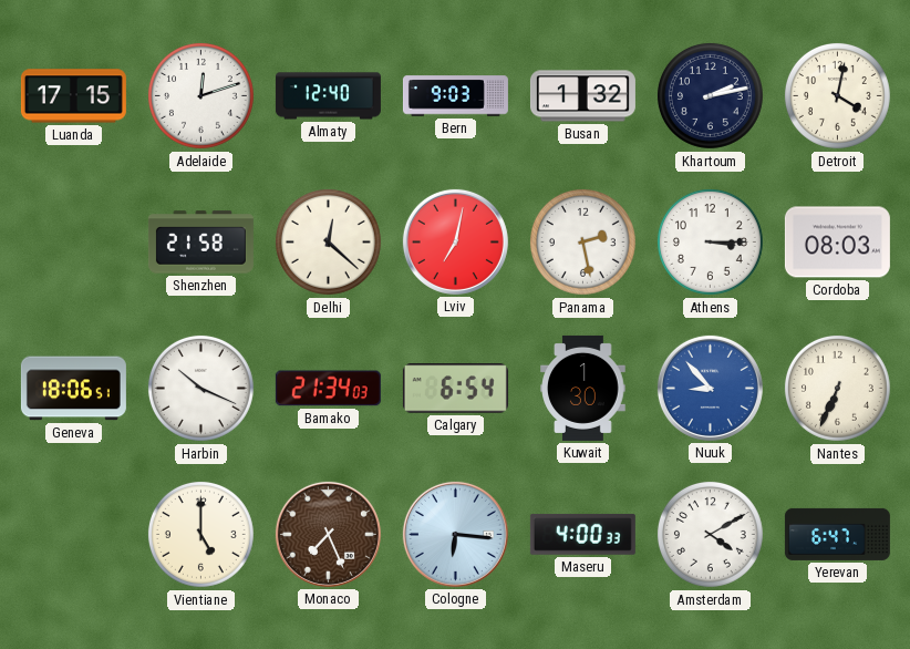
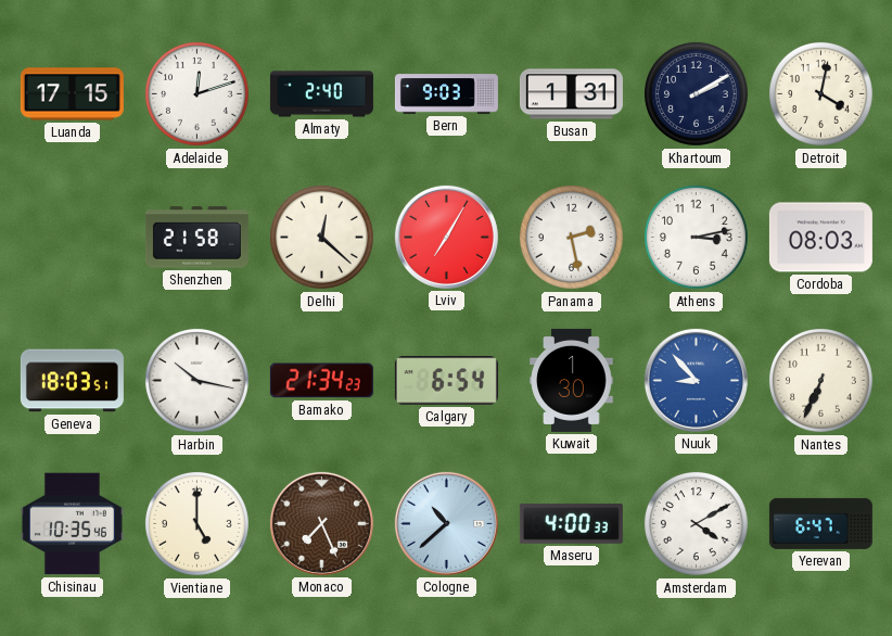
Almaty: 12:40 -> 2:40 (321, 94)
Busan: 1:32 -> 1:31 (571, 94)
Khartoum: 2:13 -> 2:10 (696, 93)
Lviv: 7:02 -> 7:05 (446, 237)
Athens: 3:15 -> 3:13 (696, 237)
Geneva: 18:06 -> 18:03 (72, 381)
Harbin: 10:19 -> 10:17 (196, 380)
Bamako: 21:34:03 -> 21:34:23 (321, 381)
Chisinau: none -> 10:35 (72, 524)
Cologne: 6:16 -> 10:38 (446, 523)
